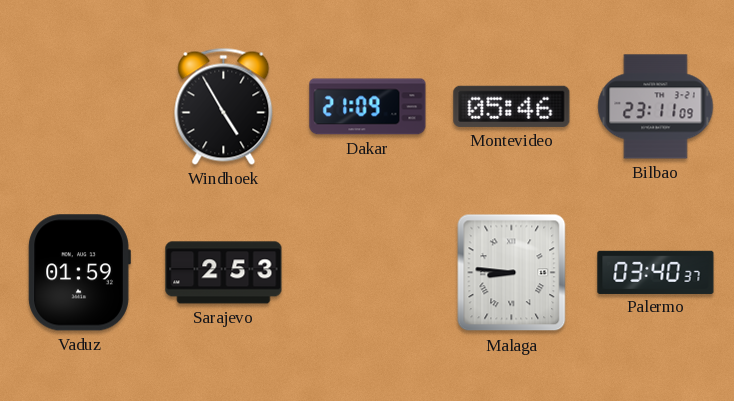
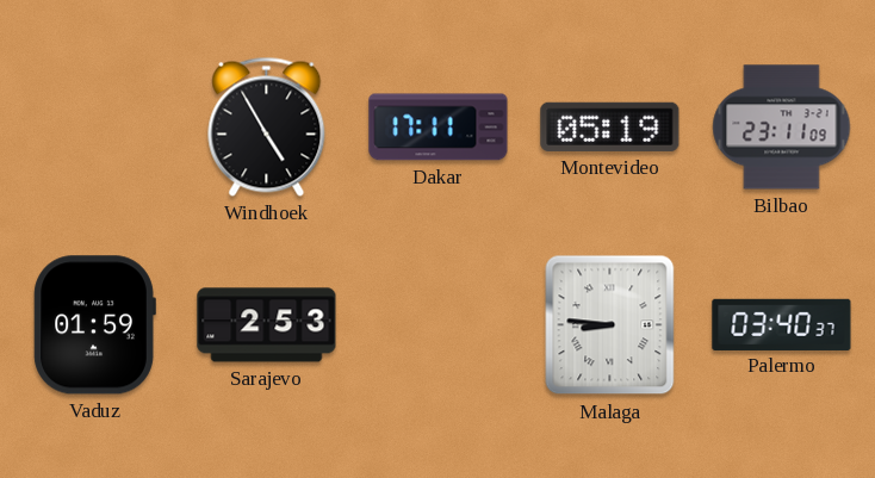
Dakar: 21:09 -> 17:11 (439, 128)
Montevideo: 05:46 -> 05:19 (610, 126)
